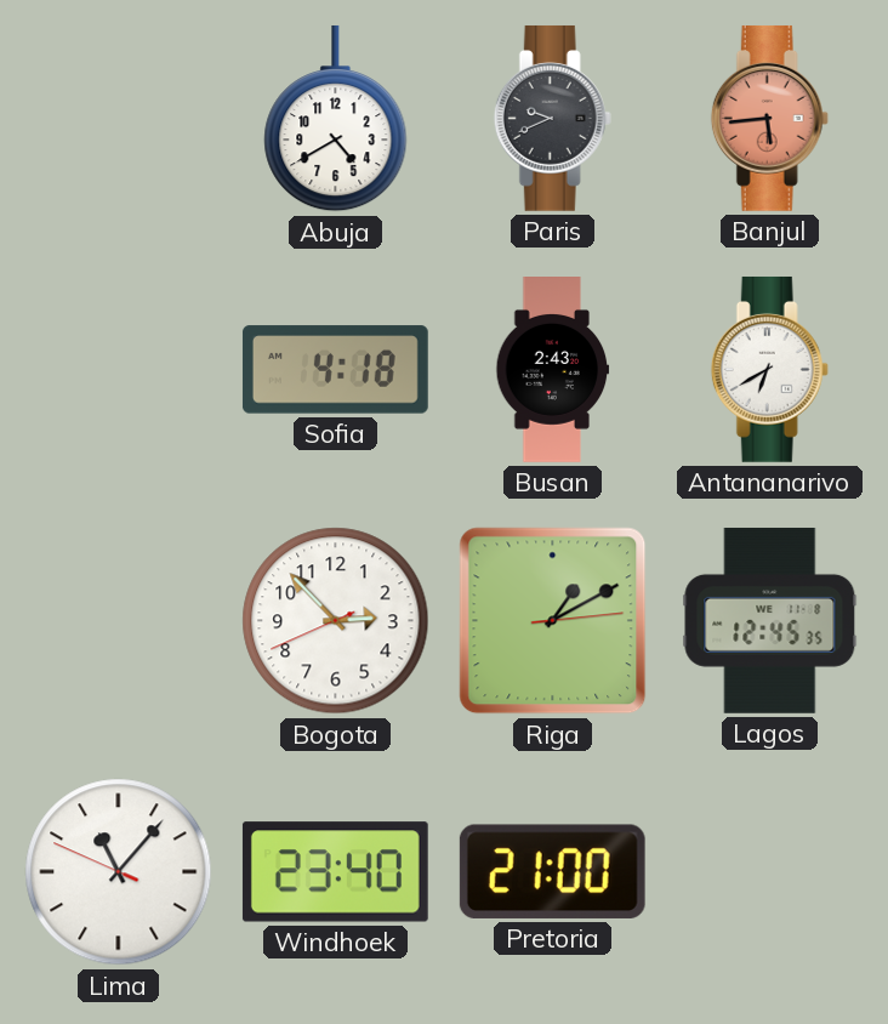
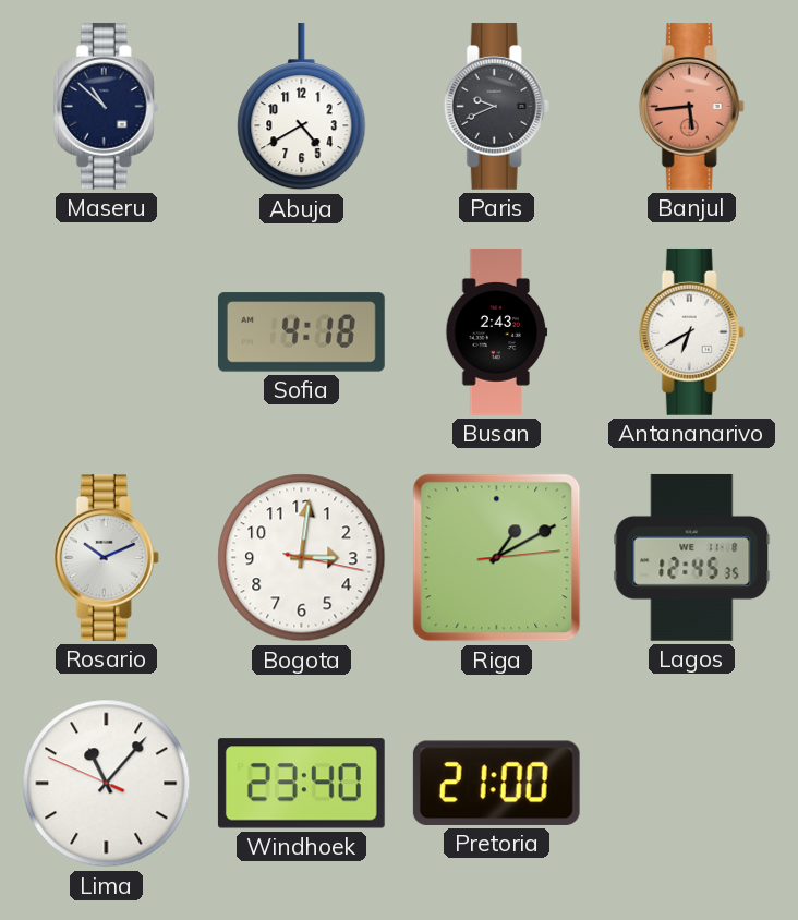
Maseru: none -> 10:52 (106, 106)
Rosario: none -> 10:11 (106, 557)
Bogota: 2:52 -> 3:01 (302, 558)
